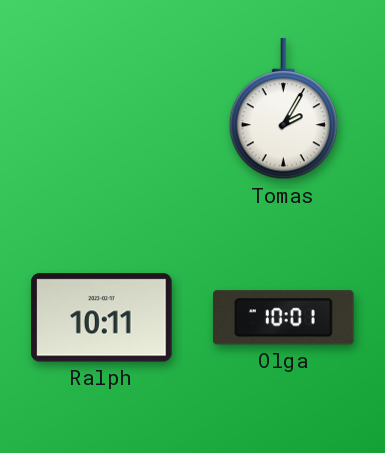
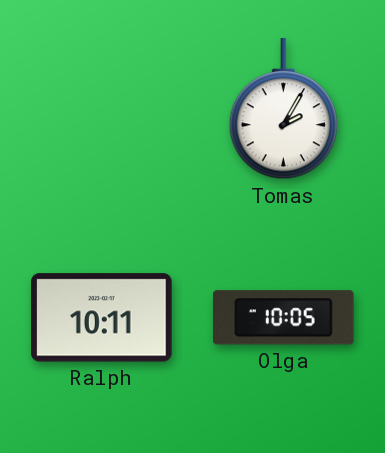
Olga: 10:01 -> 10:05 (284, 318)
